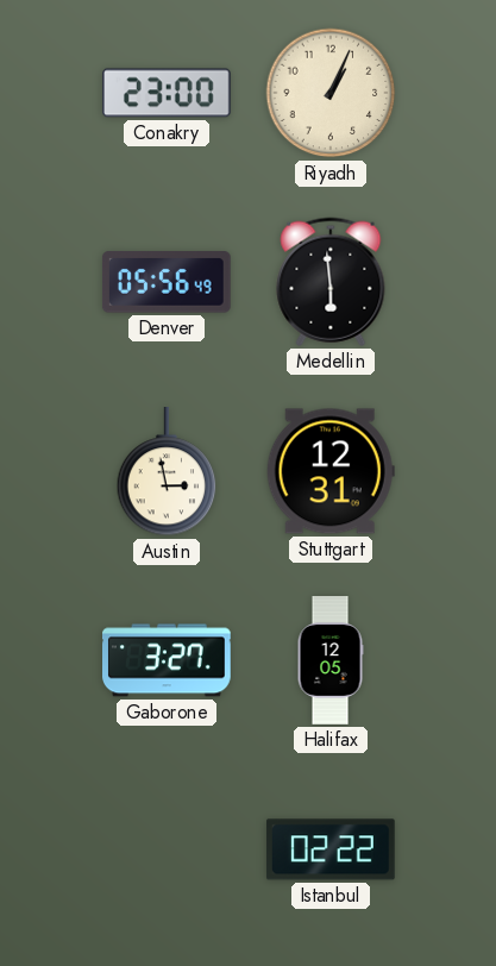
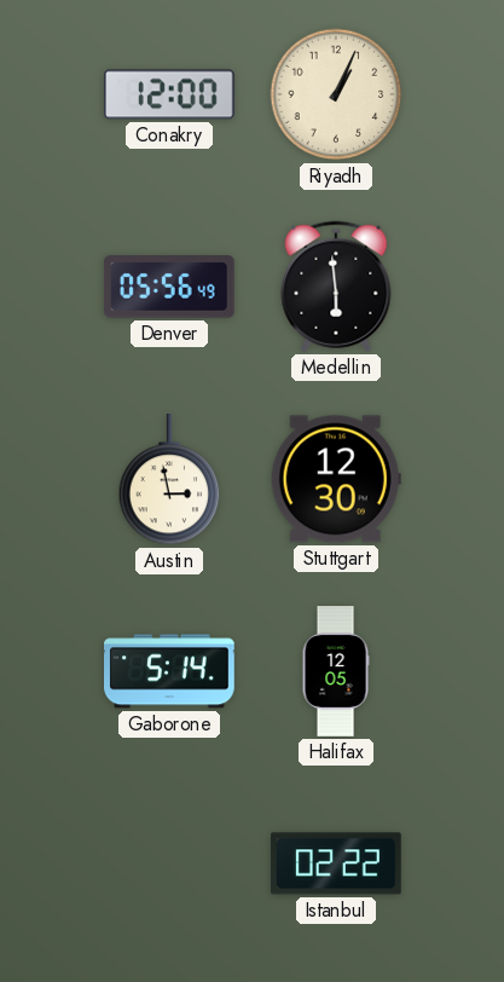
Conakry: 23:00 -> 12:00 (170, 94)
Stuttgart: 12:31 -> 12:30 (336, 479)
Gaborone: 3:27 -> 5:14 (170, 671)
